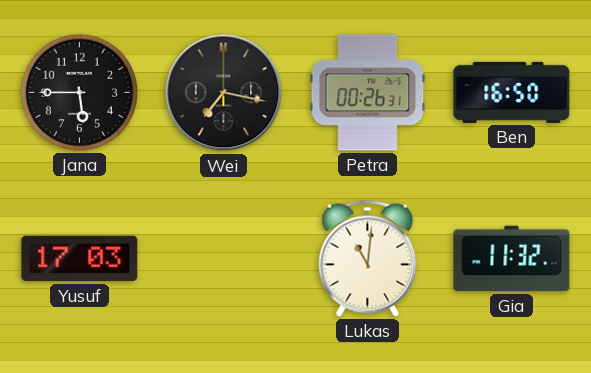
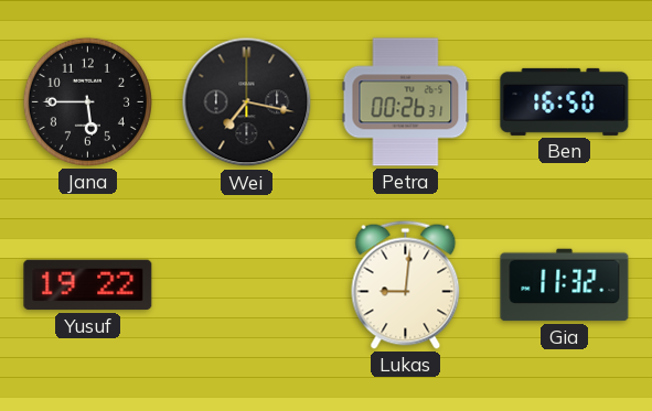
Yusuf: 17:03 -> 19:22 (88, 285)
Lukas: 11:01 -> 9:01 (406, 284)
